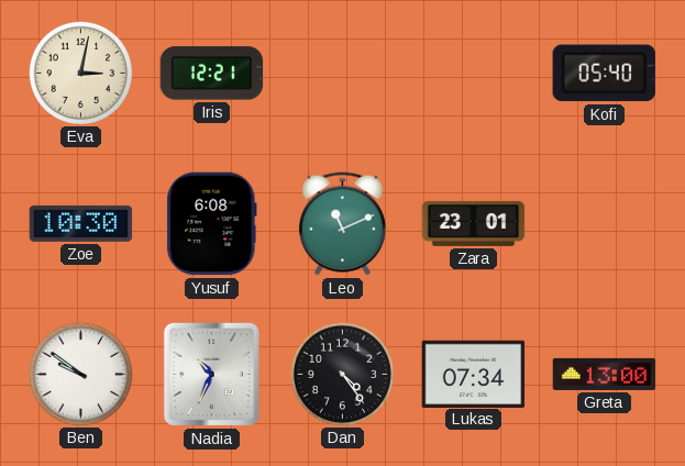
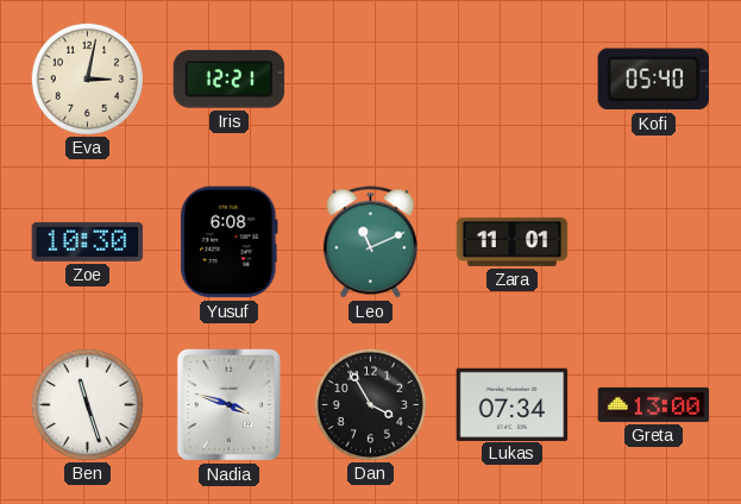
Zara: 23:01 -> 11:01 (513, 241)
Ben: 9:51 -> 11:27 (87, 404)
Nadia: 10:34 -> 3:48 (228, 404)
Dan: 4:24 -> 3:55 (370, 404)
